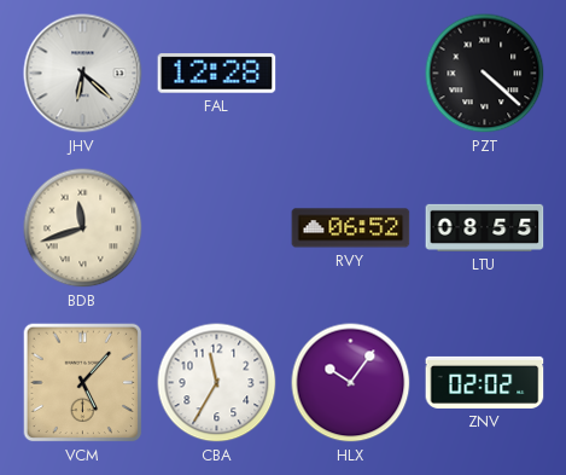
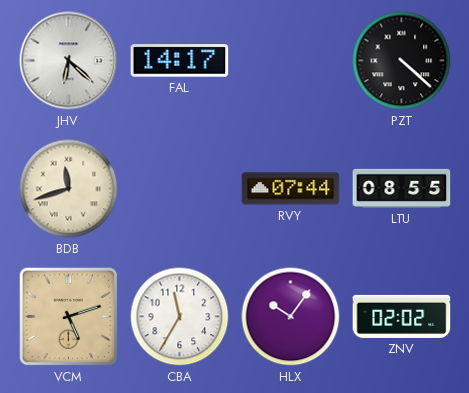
FAL: 12:28 -> 14:17 (180, 61)
RVY: 06:52 -> 07:44 (291, 189)
VCM: 5:07 -> 5:12 (69, 317)
